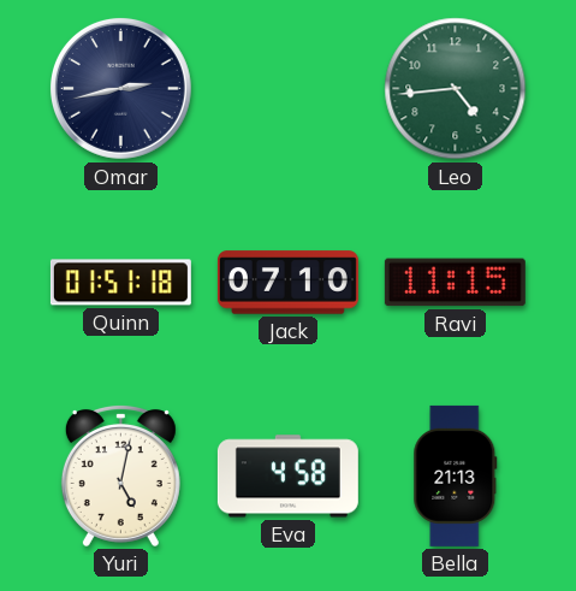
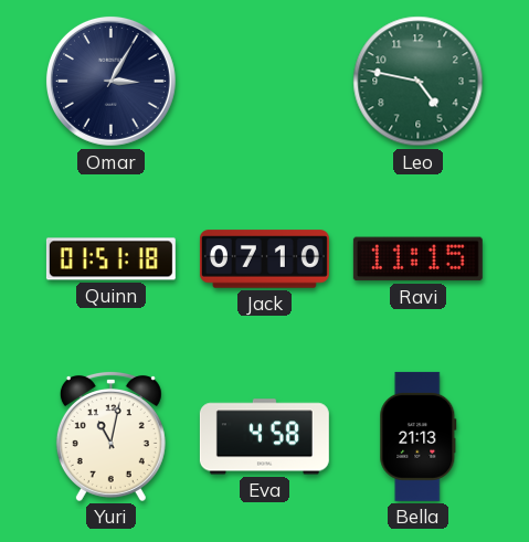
Omar: 2:43 -> 3:05 (110, 81)
Leo: 4:44 -> 4:47 (419, 82)
Yuri: 5:02 -> 11:02 (110, 436)
